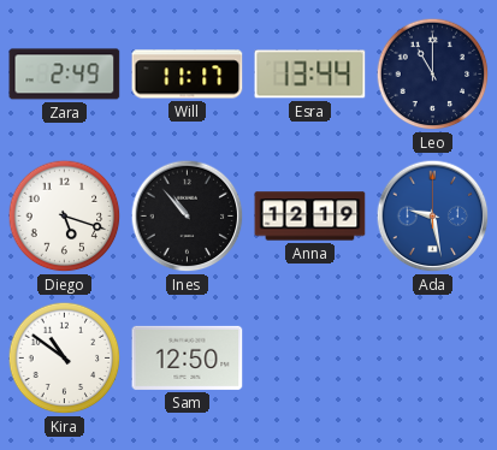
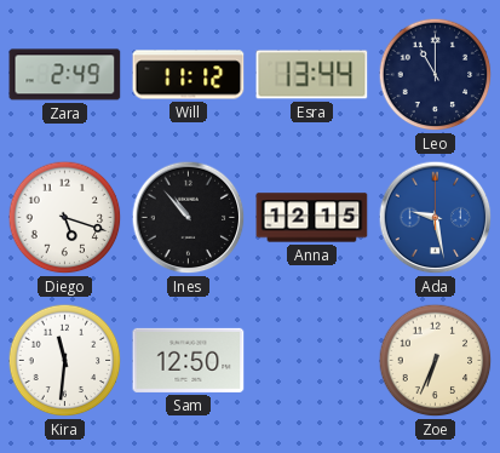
Will: 11:17 -> 11:12 (189, 75)
Anna: 12:19 -> 12:15 (312, 218)
Kira: 10:51 -> 11:31 (65, 361)
Zoe: none -> 6:34 (436, 361)
